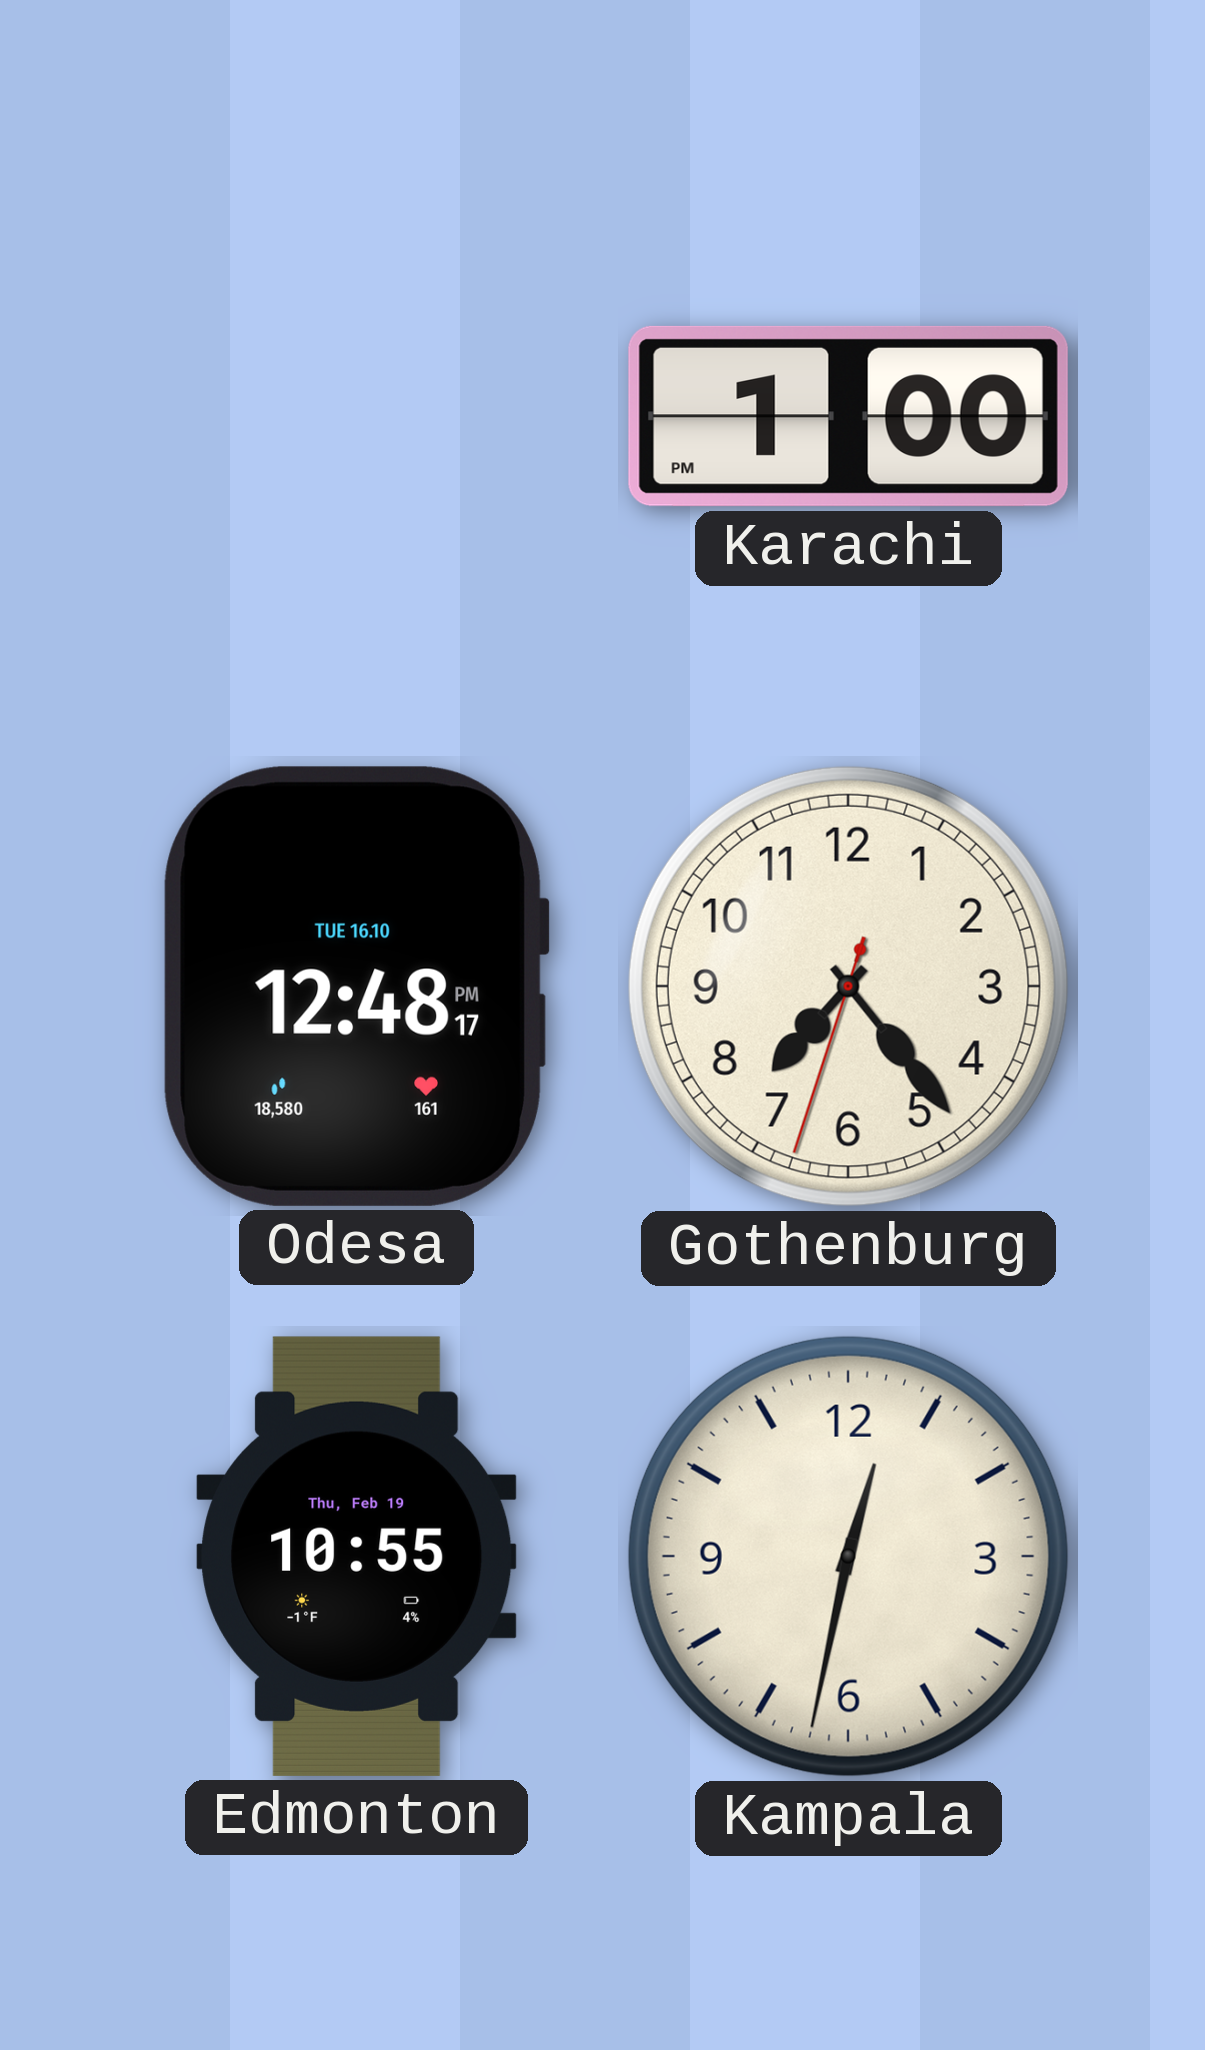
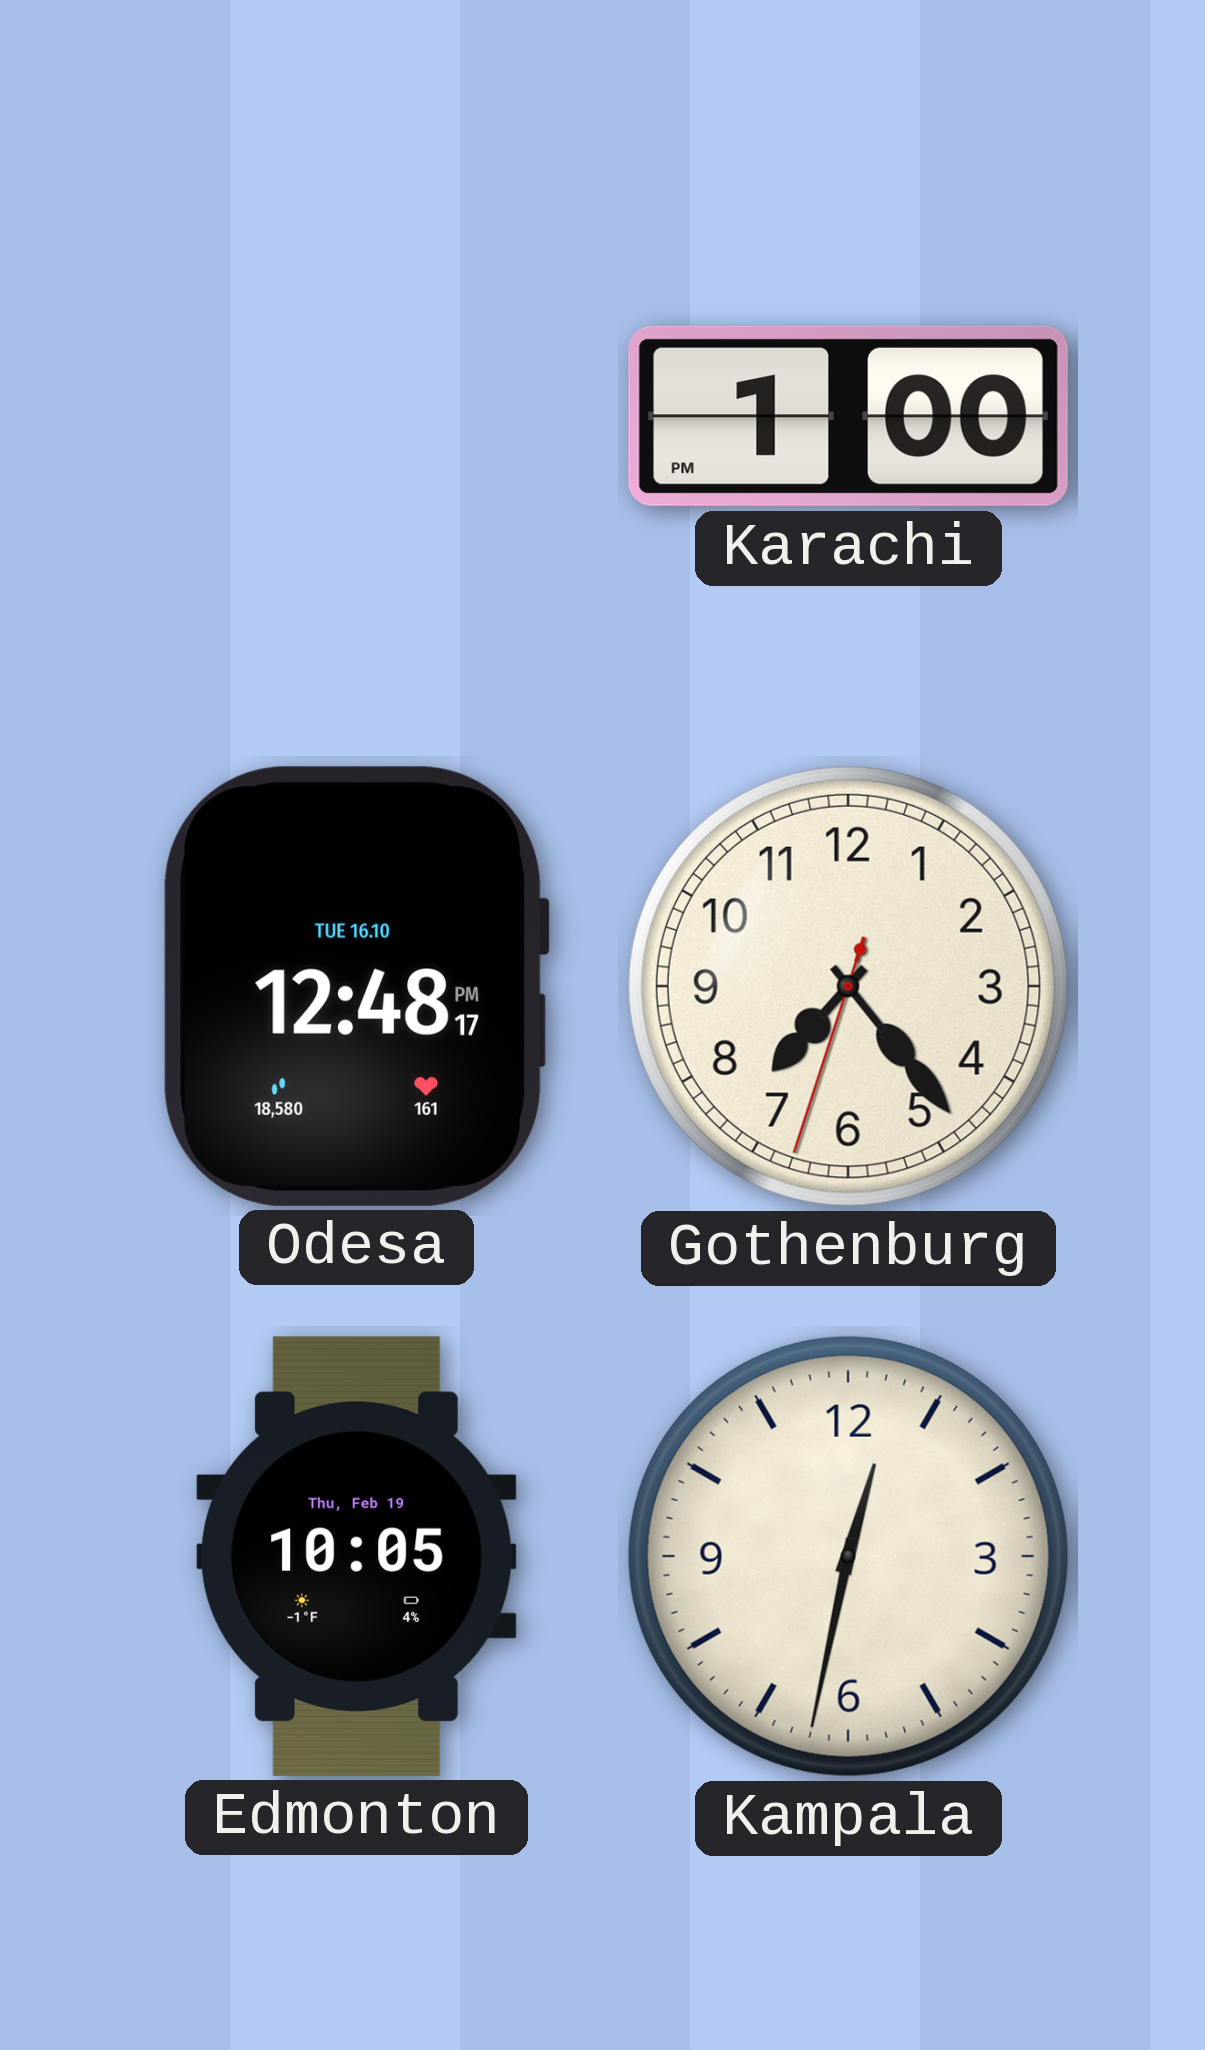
Edmonton: 10:55 -> 10:05 (357, 1556)
